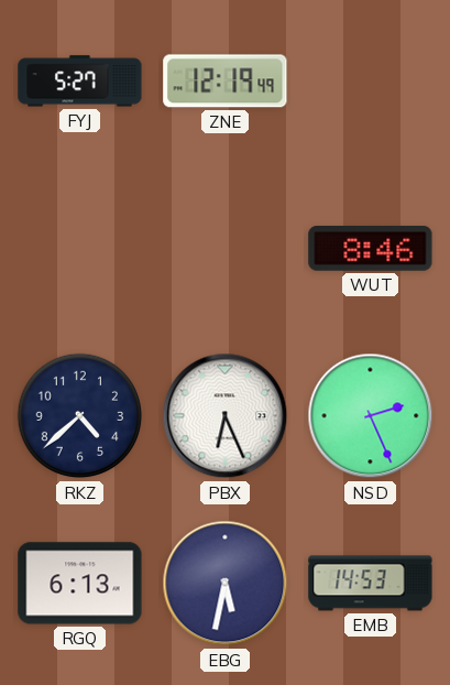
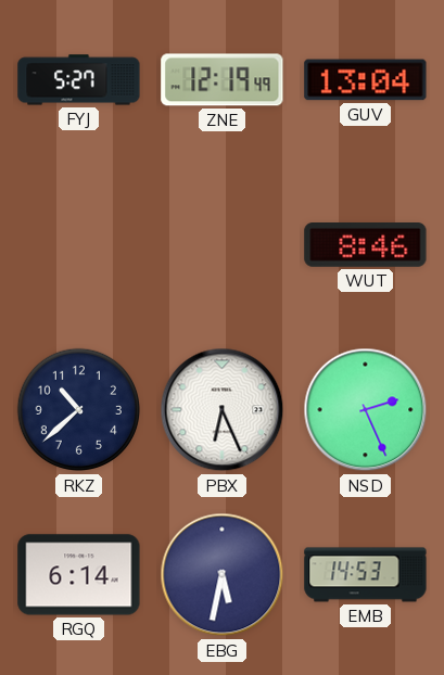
GUV: none -> 13:04 (366, 80)
RKZ: 4:38 -> 10:38 (79, 410)
RGQ: 6:13 -> 6:14 (79, 575)
